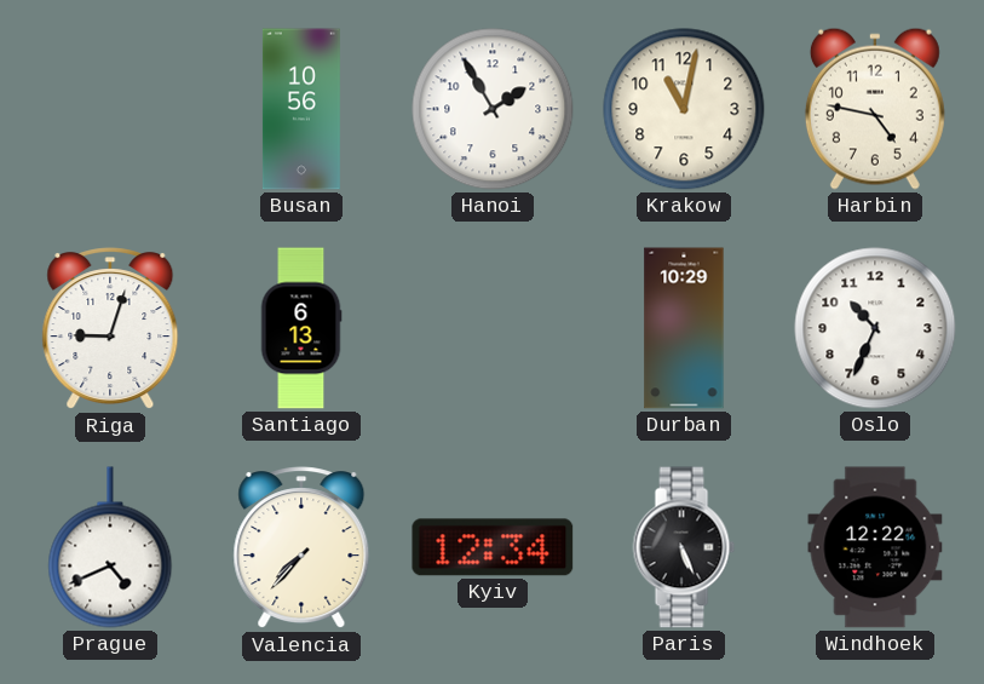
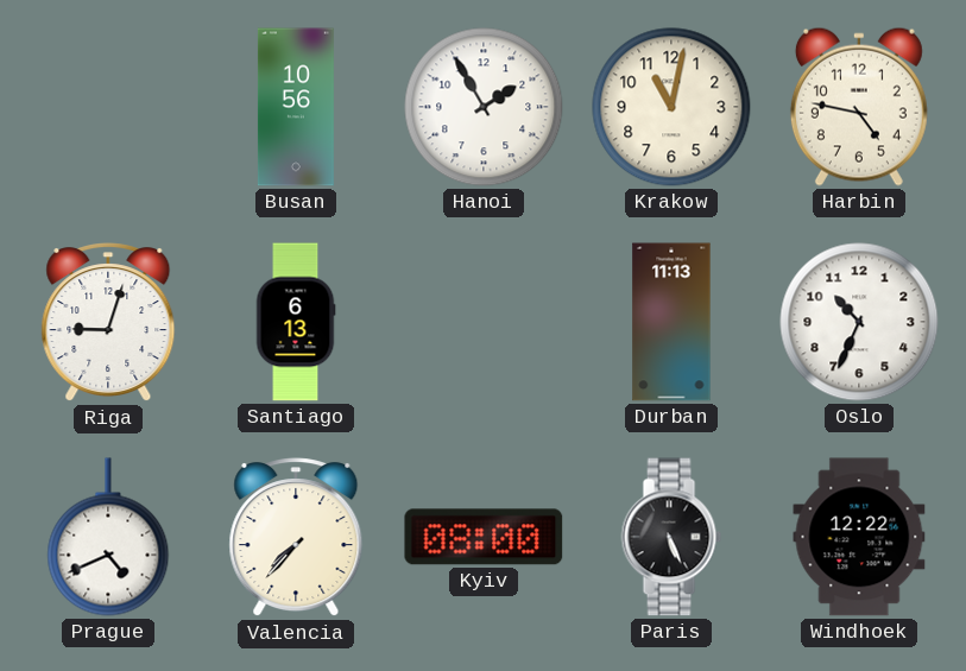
Durban: 10:29 -> 11:13 (671, 322)
Kyiv: 12:34 -> 08:00 (484, 537)
